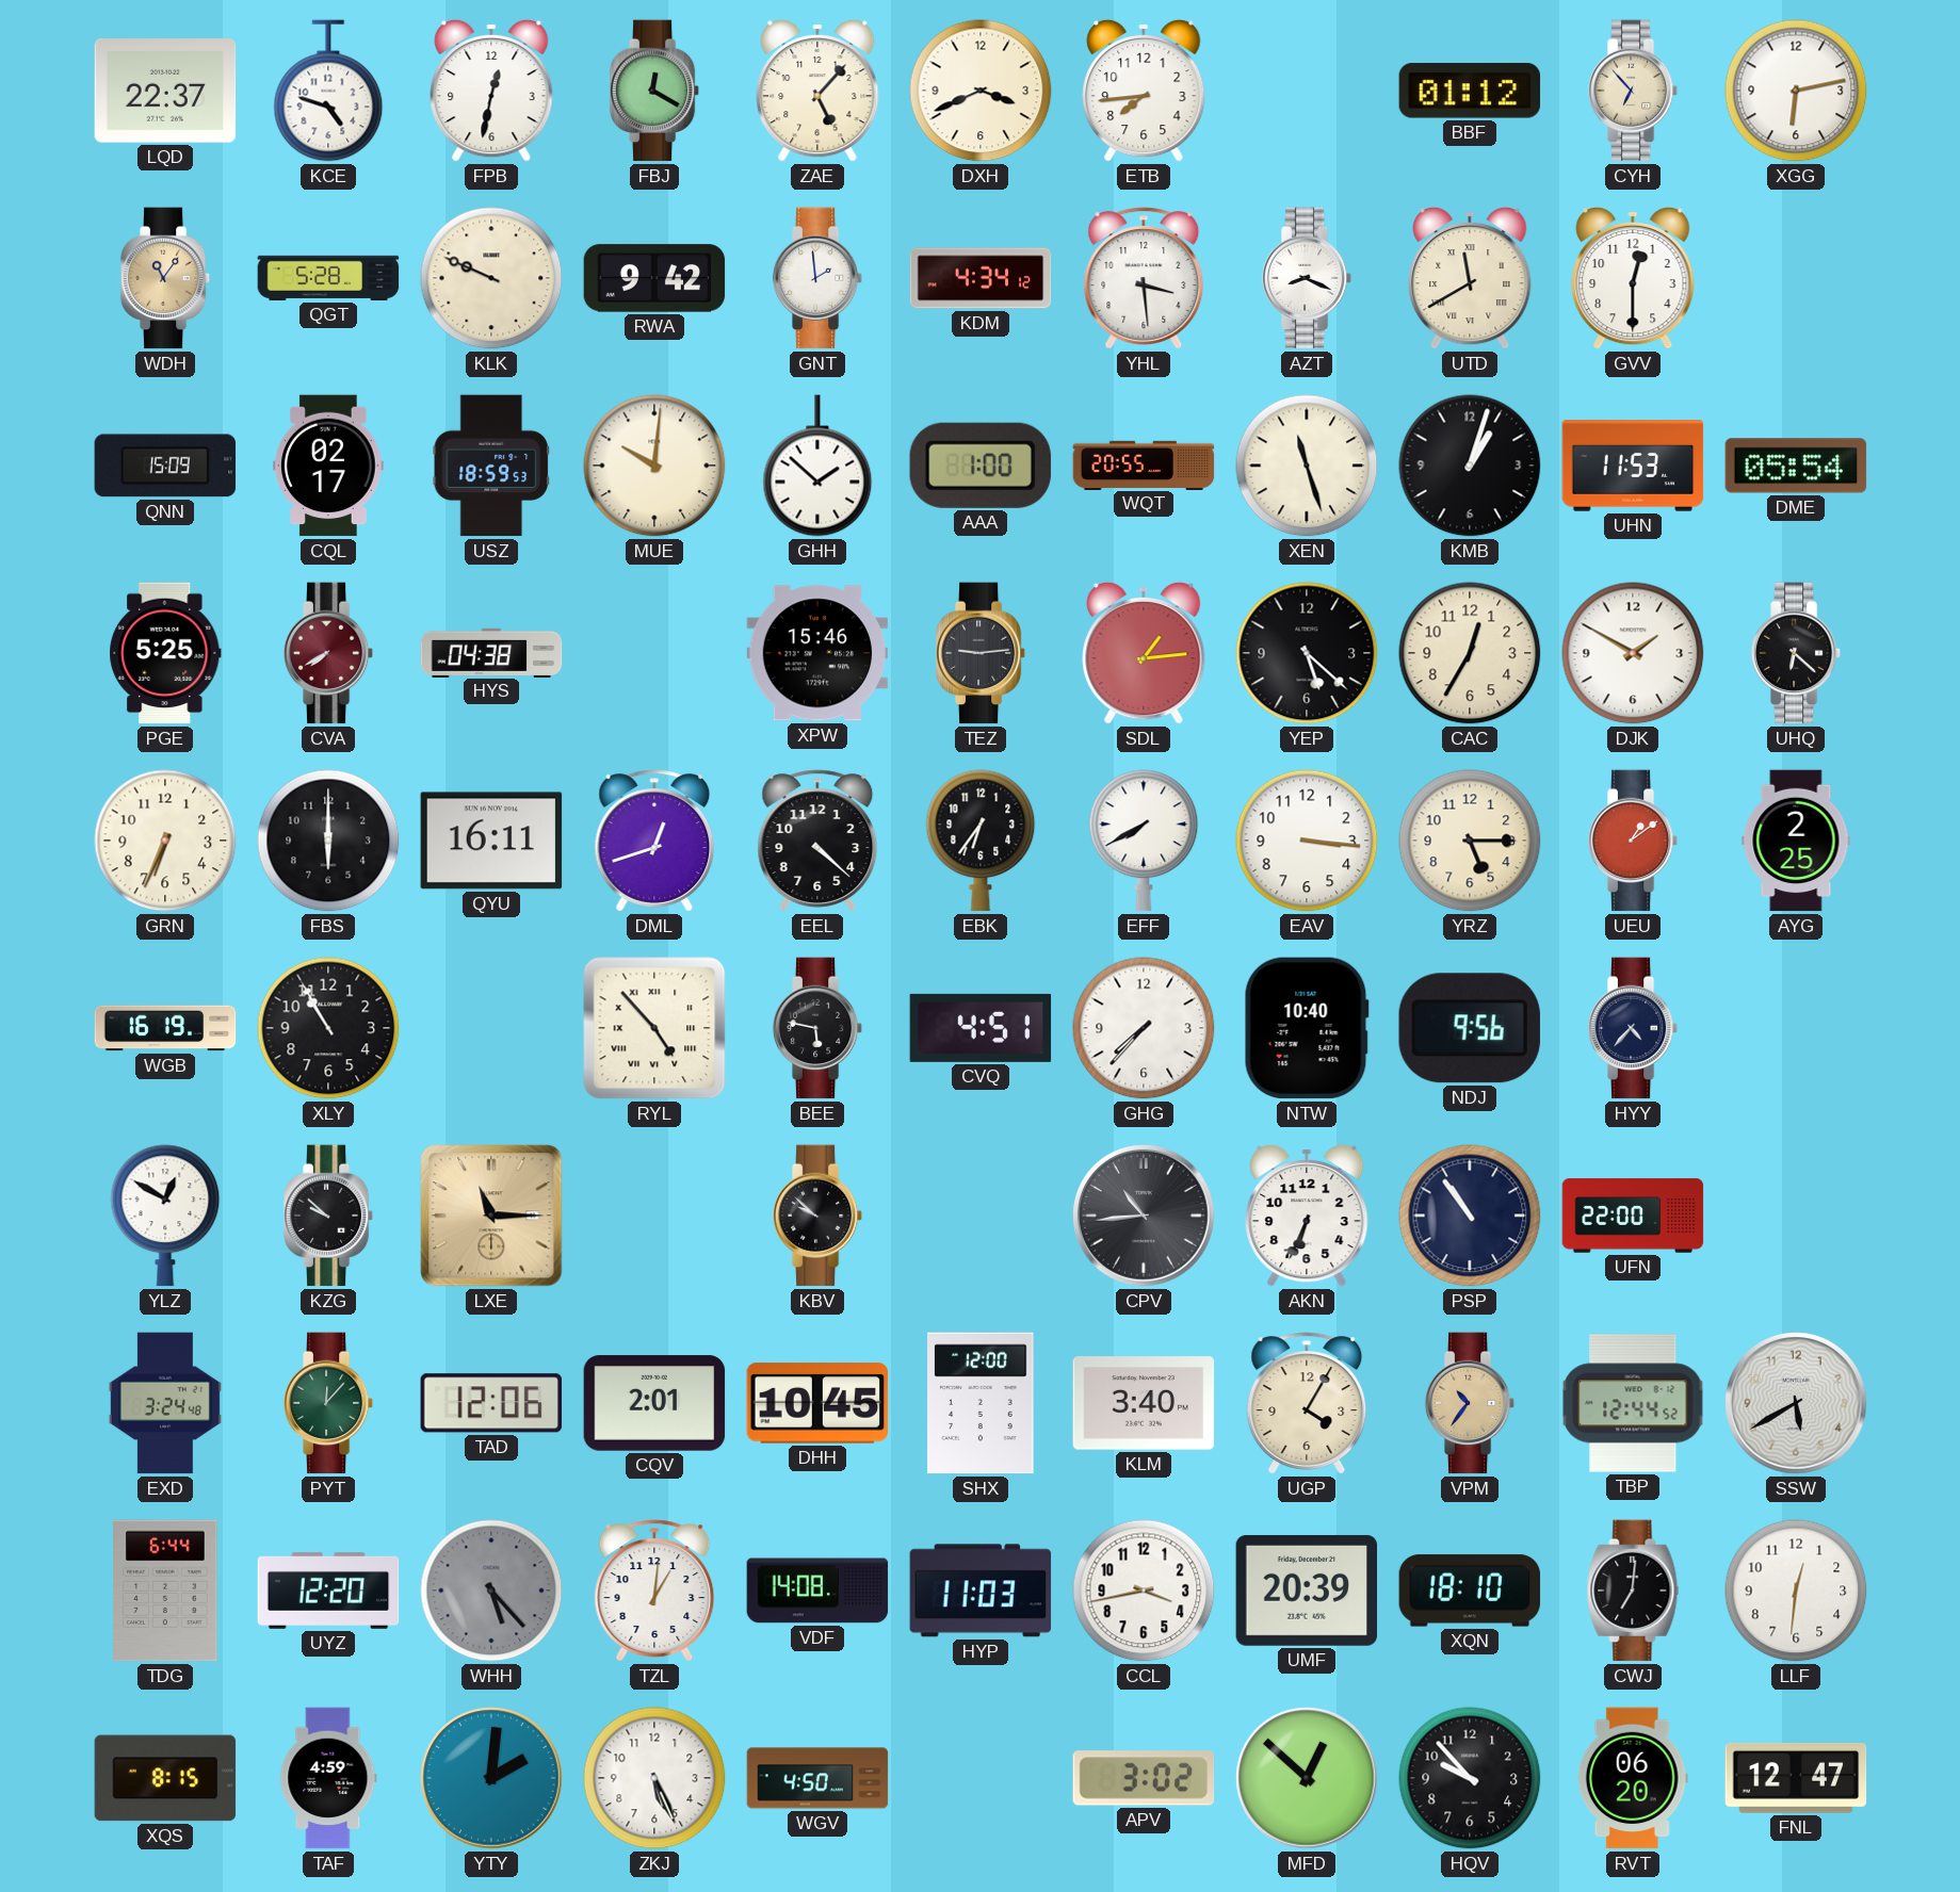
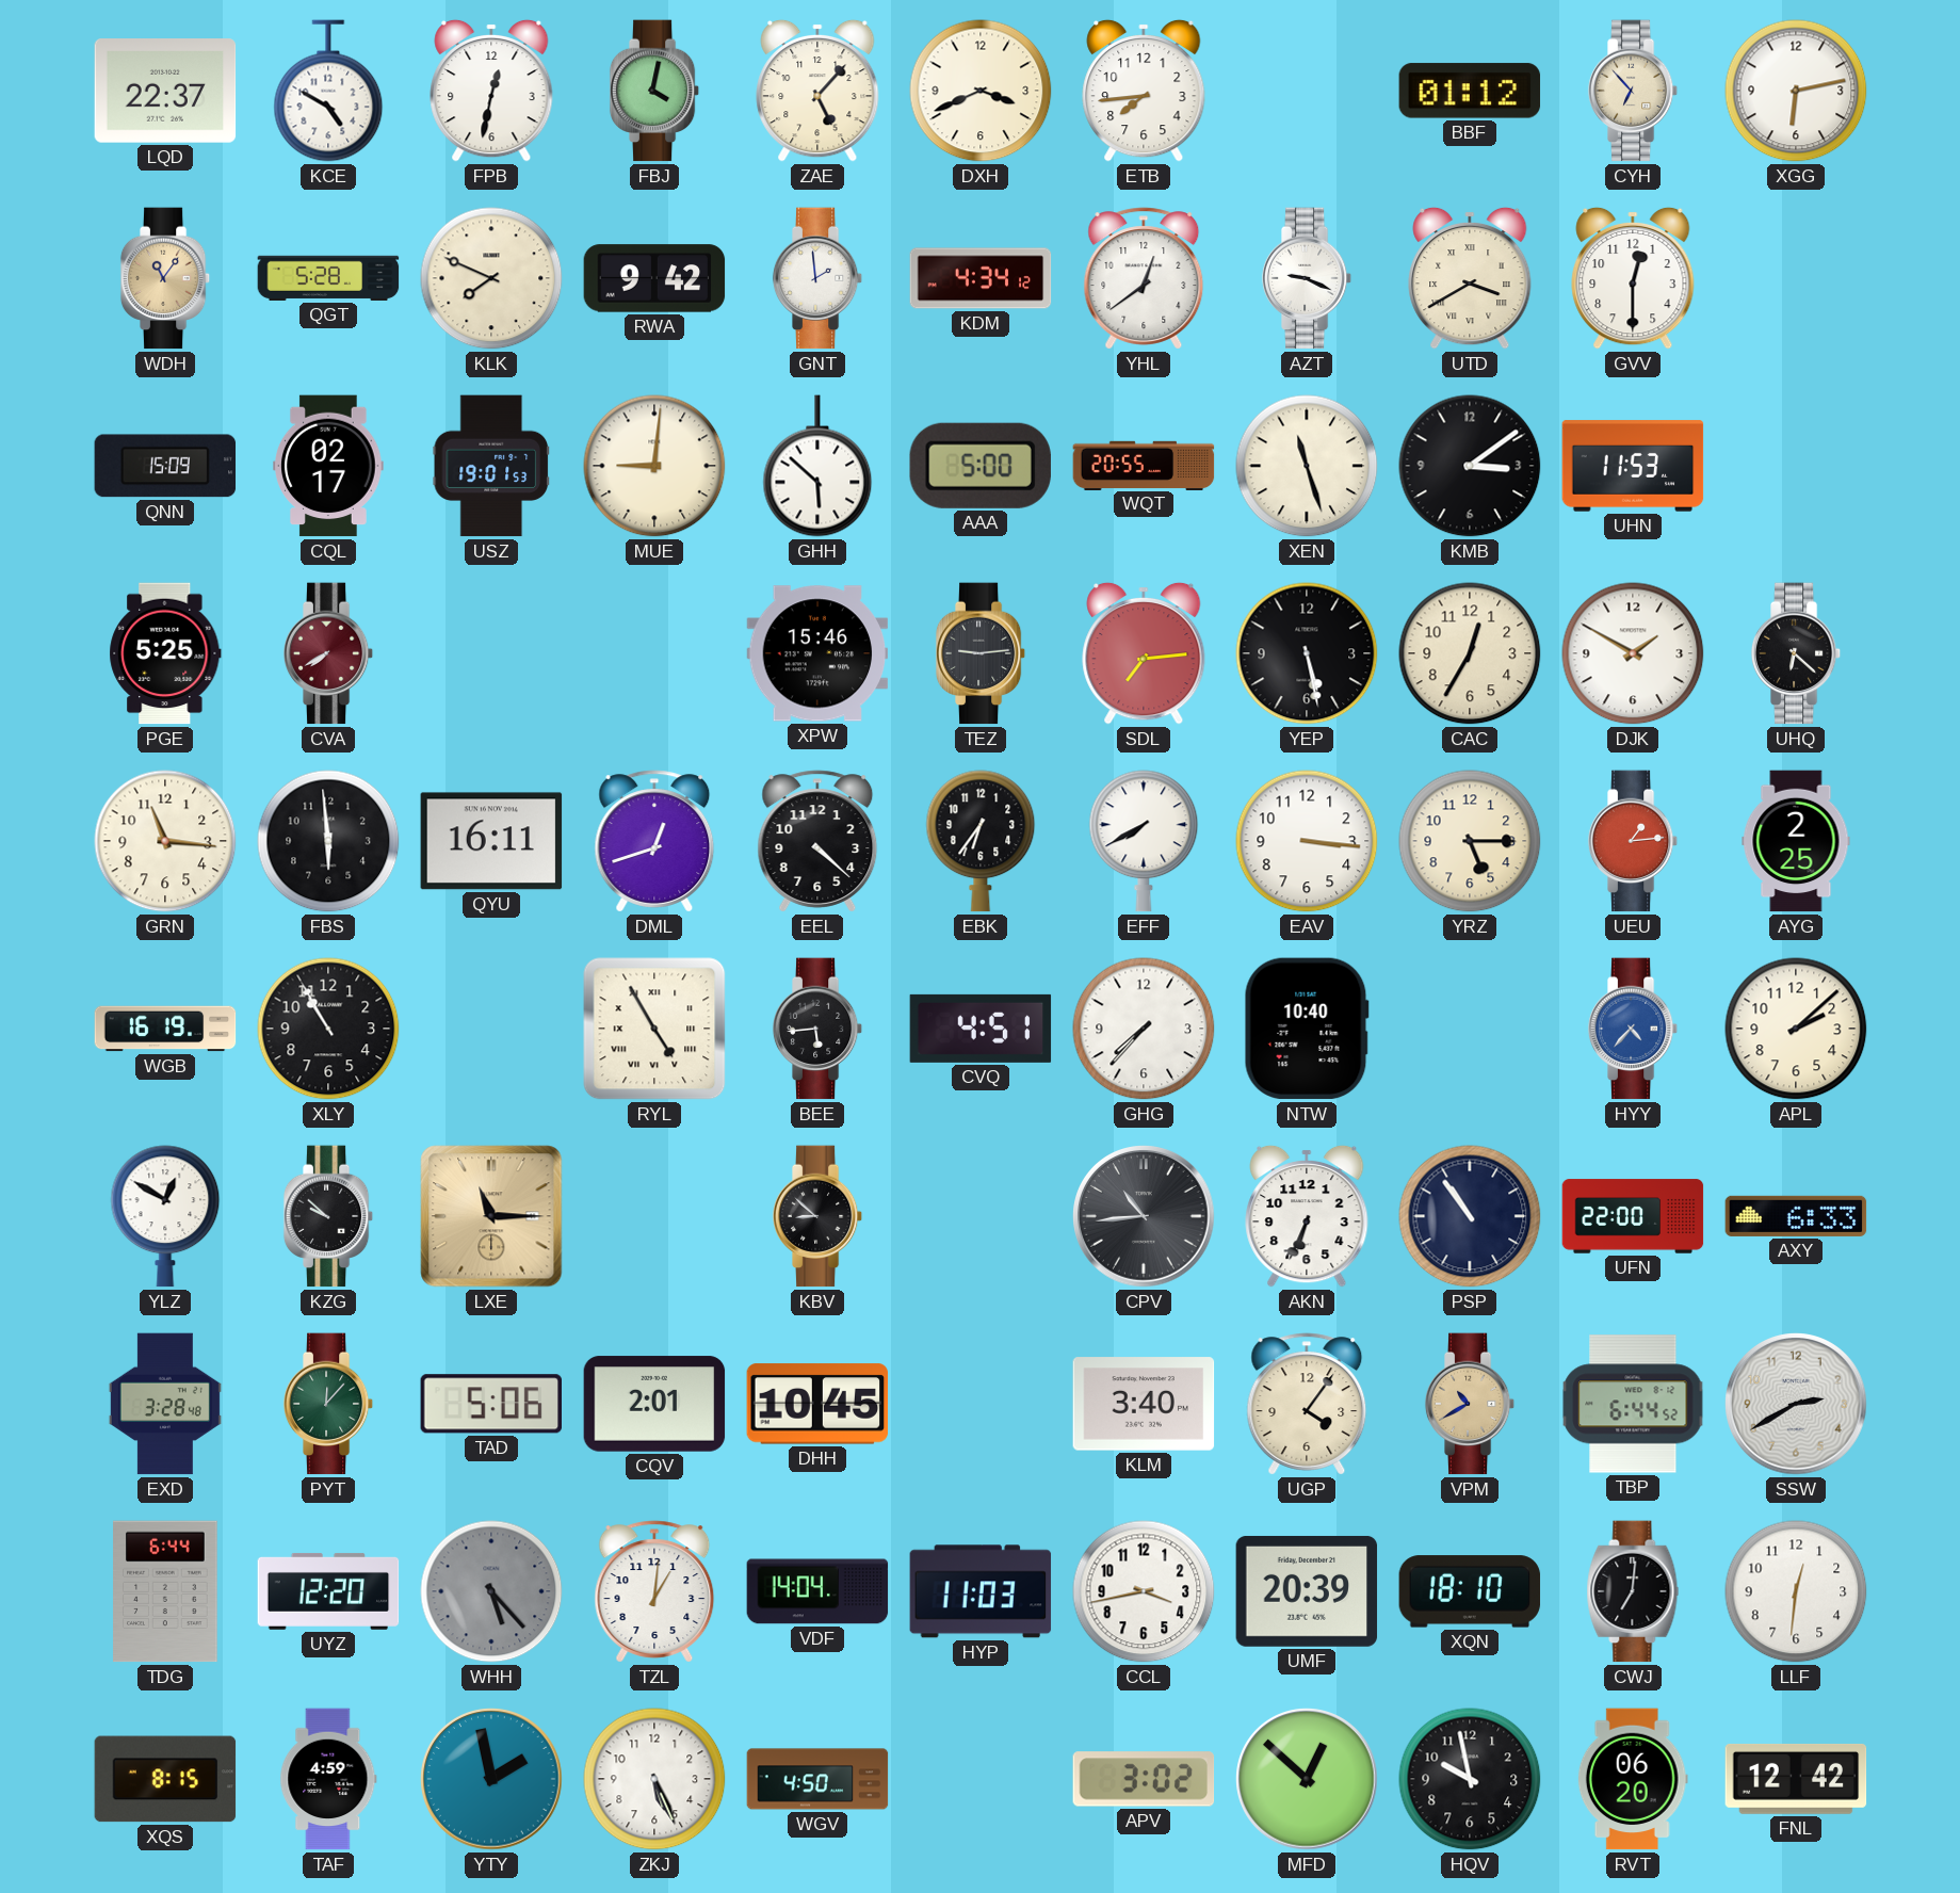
KCE: 4:48 -> 4:50 (328, 91)
FBJ: 12:20 -> 4:02 (654, 91)
KLK: 9:49 -> 7:49 (491, 278)
YHL: 3:29 -> 12:39 (1144, 278)
AZT: 8:19 -> 9:19 (1307, 278)
UTD: 11:40 -> 3:40 (1470, 278)
USZ: 18:59 -> 19:01 (490, 466)
MUE: 10:01 -> 9:01 (654, 466)
GHH: 1:52 -> 5:52 (817, 466)
AAA: 1:00 -> 5:00 (981, 466)
KMB: 1:03 -> 3:09 (1470, 466)
DME: 05:54 -> none (1796, 466)
HYS: 04:38 -> none (491, 652)
SDL: 1:14 -> 7:14 (1144, 653)
YEP: 5:22 -> 5:28 (1307, 653)
GRN: 6:34 -> 11:16 (165, 841)
FBS: 6:00 -> 5:59 (328, 841)
UEU: 1:09 -> 1:14 (1633, 841)
RYL: 4:53 -> 4:55 (654, 1029)
BEE: 5:47 -> 5:44 (817, 1029)
NDJ: 9:56 -> none (1470, 1028)
HYY dial: navy -> blue (1633, 1029)
APL: none -> 2:08 (1796, 1029)
KBV: 9:52 -> 8:52 (817, 1216)
AXY: none -> 6:33 (1796, 1216)
EXD: 3:24 -> 3:28 (165, 1404)
TAD: 12:06 -> 5:06 (490, 1404)
SHX: 12:00 -> none (981, 1403)
UGP: 4:05 -> 4:06 (1307, 1404)
VPM: 10:36 -> 10:40 (1470, 1404)
TBP: 12:44 -> 6:44 (1633, 1404)
SSW: 5:40 -> 2:40 (1796, 1404)
VDF: 14:08 -> 14:04 (817, 1591)
YTY: 2:01 -> 1:58 (491, 1779)
HQV: 9:53 -> 9:58 (1470, 1779)
FNL: 12:47 -> 12:42 (1796, 1779)
